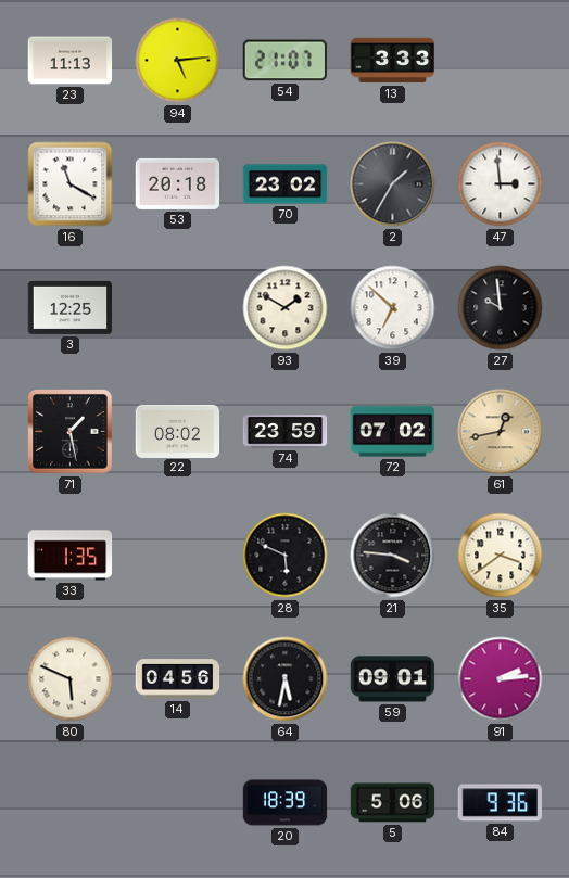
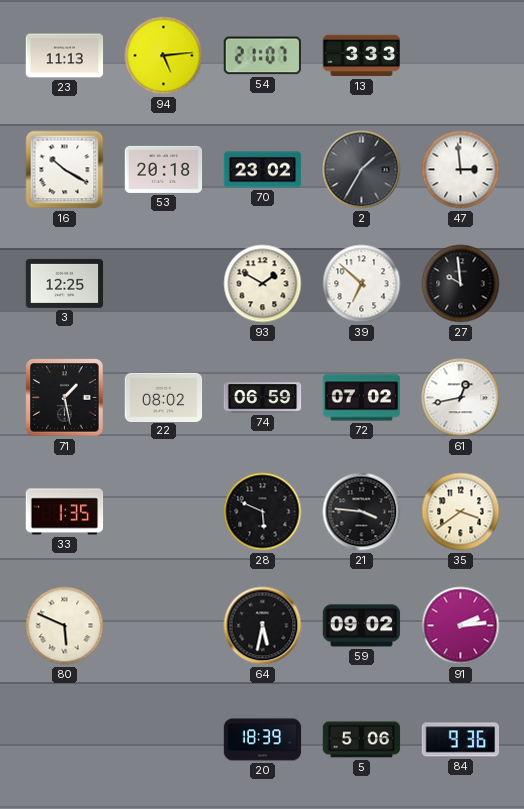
16: 11:20 -> 10:20 (65, 170)
74: 23:59 -> 06:59 (263, 398)
61 dial: champagne -> white (461, 398)
14: 04:56 -> none (178, 679)
59: 09:01 -> 09:02 (362, 626)
